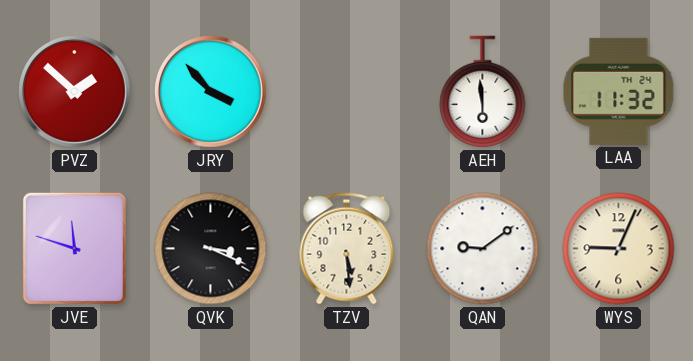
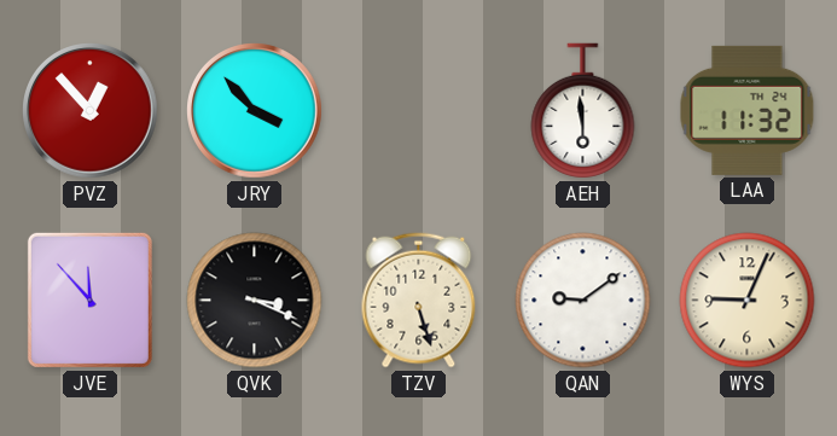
PVZ: 1:52 -> 12:53 (91, 111)
JVE: 11:48 -> 11:53 (89, 300)
TZV: 5:29 -> 5:27 (419, 301)
